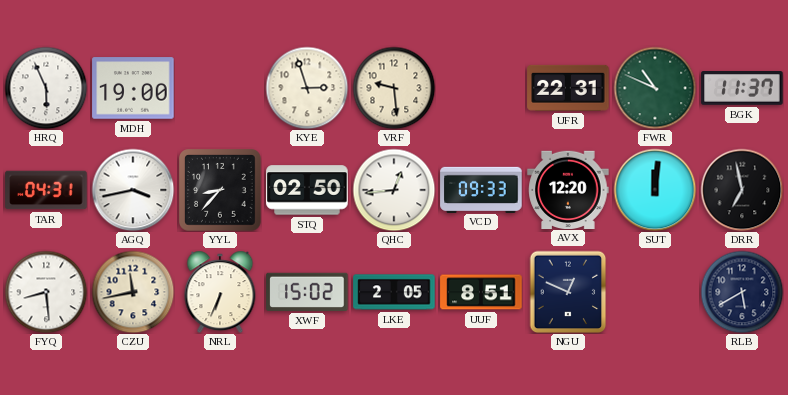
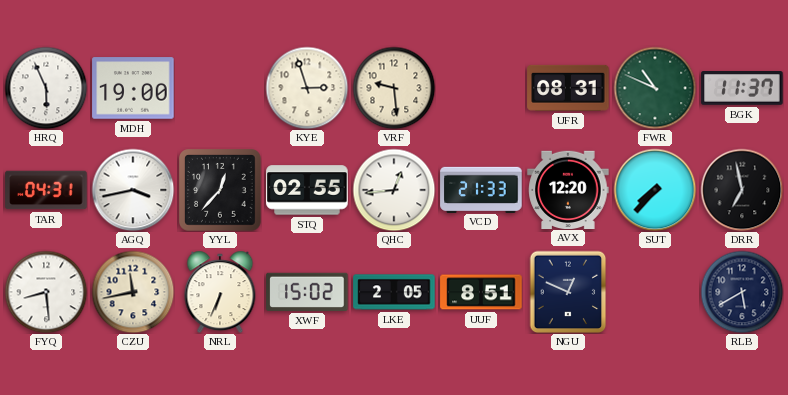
UFR: 22:31 -> 08:31 (568, 88)
YYL: 8:37 -> 12:37 (221, 191)
STQ: 02:50 -> 02:55 (307, 190)
VCD: 09:33 -> 21:33 (481, 189)
SUT: 12:01 -> 7:37 (655, 190)
